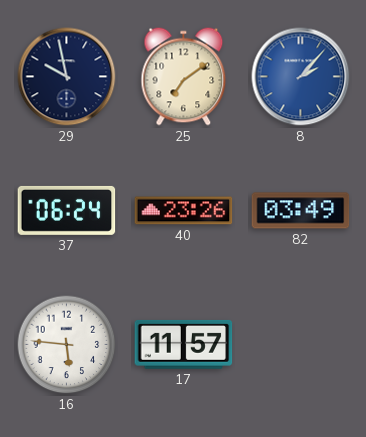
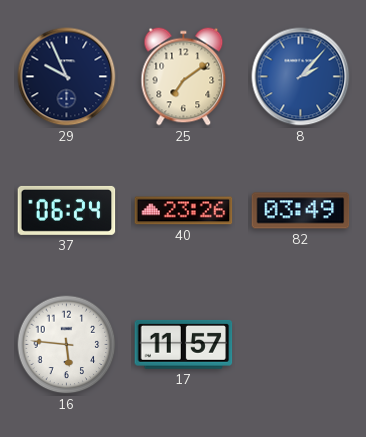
29: 9:58 -> 9:56 (67, 77)
